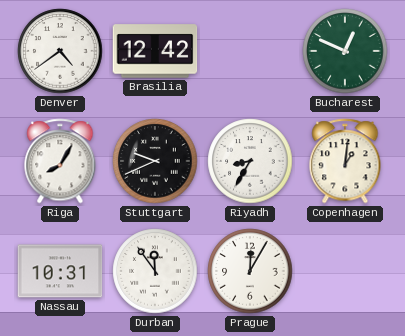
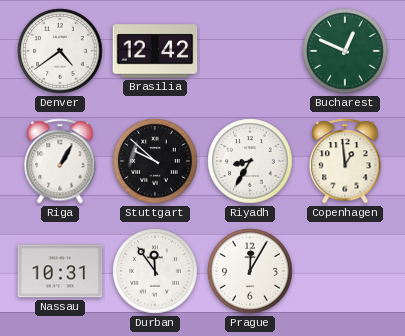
Riga: 8:05 -> 1:05 (60, 161)
Stuttgart: 9:41 -> 9:52 (155, 161)
Copenhagen: 1:01 -> 12:59 (345, 161)
